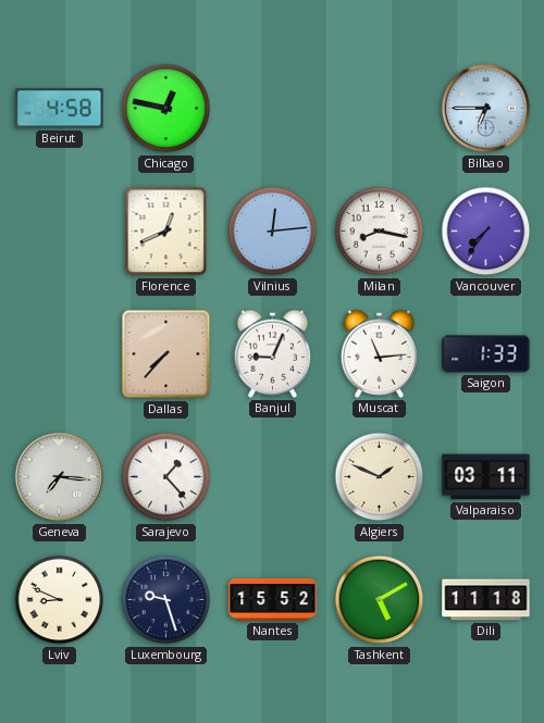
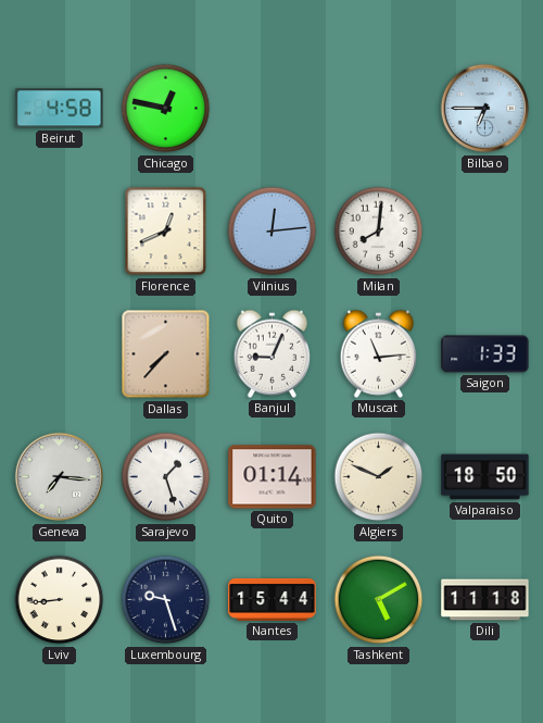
Milan: 8:17 -> 8:01 (379, 232)
Vancouver: 7:36 -> none (486, 232)
Sarajevo: 1:23 -> 1:27 (166, 477)
Quito: none -> 01:14 (273, 477)
Valparaiso: 03:11 -> 18:50 (485, 477)
Lviv: 8:49 -> 8:44 (60, 600)
Nantes: 15:52 -> 15:44 (273, 600)
